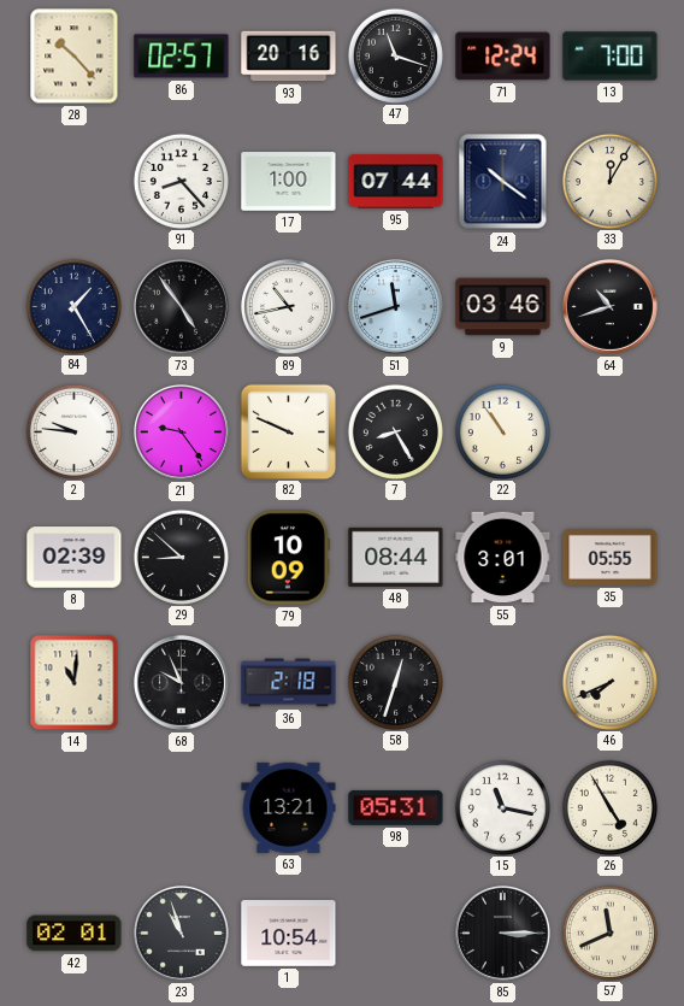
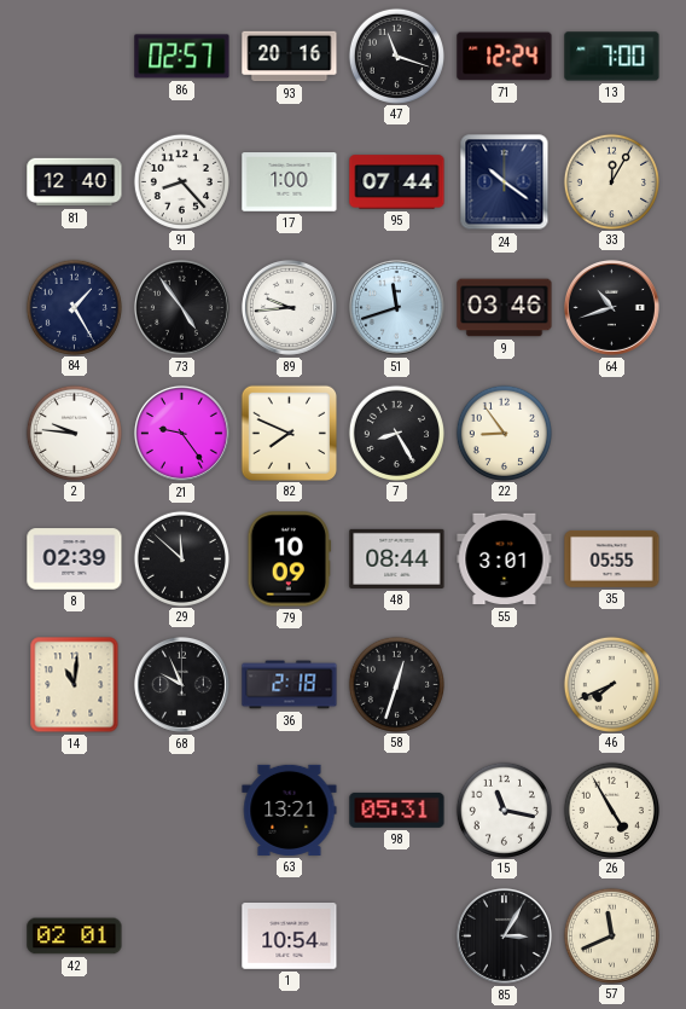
28: 10:23 -> none (75, 57)
81: none -> 12:40 (75, 182)
89: 10:43 -> 9:44 (289, 307)
82: 9:49 -> 7:49 (289, 433)
22: 10:54 -> 8:54 (504, 433)
29: 8:52 -> 11:52 (181, 558)
23: 10:57 -> none (181, 933)
85: 3:15 -> 3:05 (504, 935)
